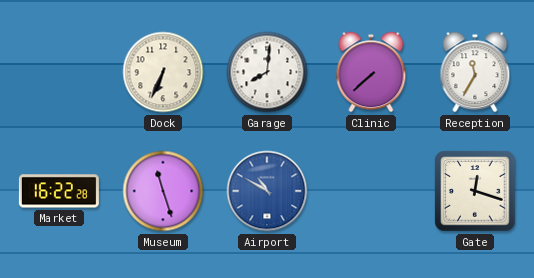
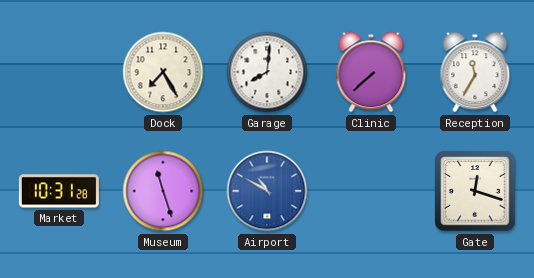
Dock: 6:34 -> 7:25 (163, 72)
Market: 16:22 -> 10:31 (59, 191)
